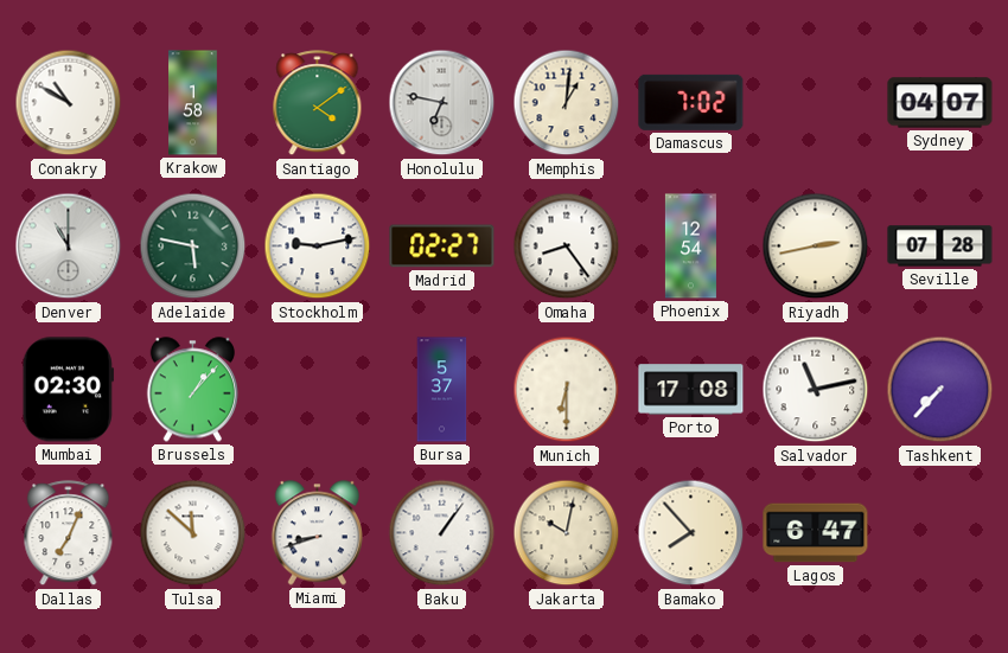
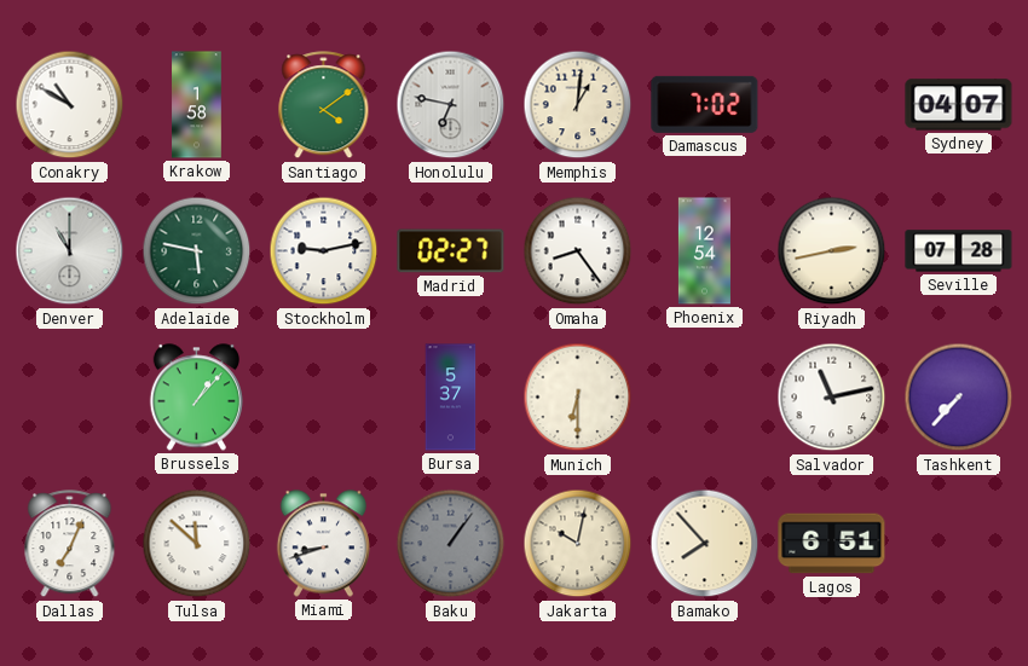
Mumbai: 02:30 -> none (68, 390)
Porto: 17:08 -> none (691, 390)
Baku dial: white -> grey (451, 544)
Lagos: 6:47 -> 6:51 (832, 544)
